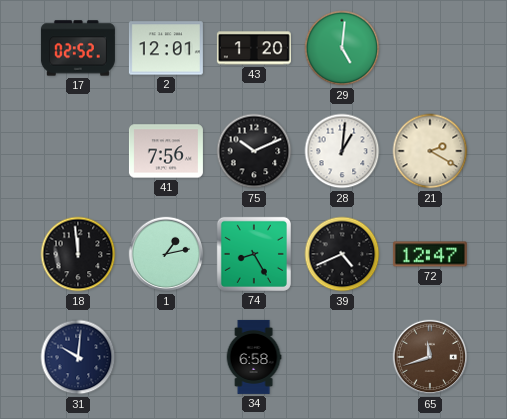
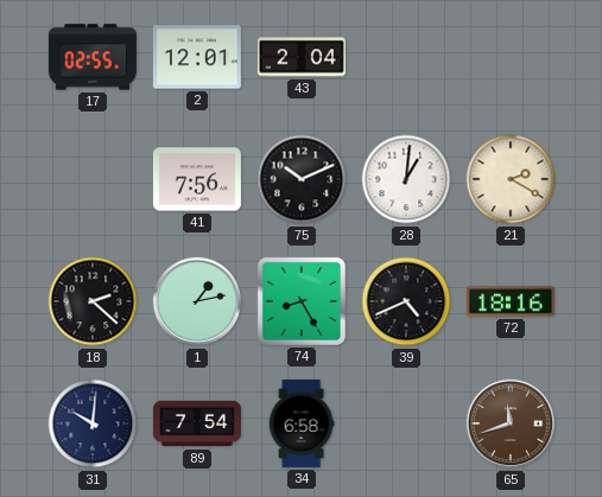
17: 02:52 -> 02:55 (93, 57)
43: 1:20 -> 2:04 (302, 57)
29: 5:01 -> none (342, 48)
18: 11:59 -> 2:22 (93, 301)
72: 12:47 -> 18:16 (511, 301)
89: none -> 7:54 (197, 423)
